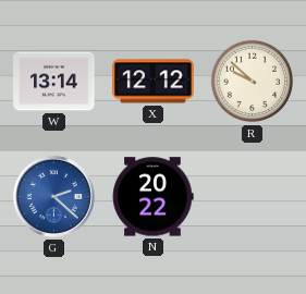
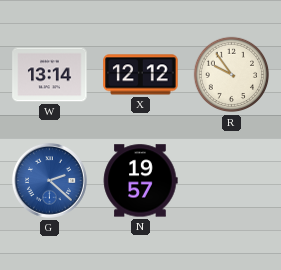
R: 9:52 -> 9:54 (232, 75)
N: 20:22 -> 19:57 (140, 181)
